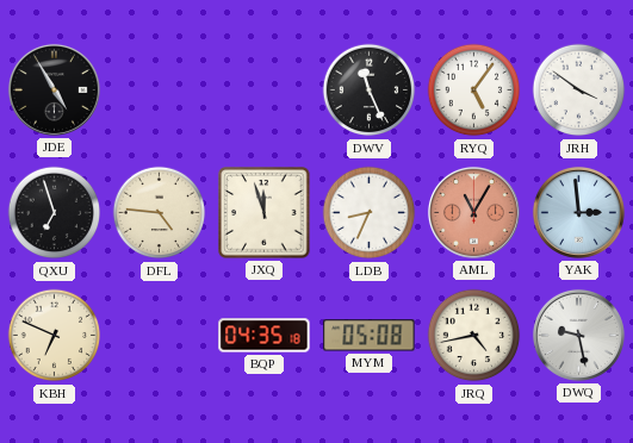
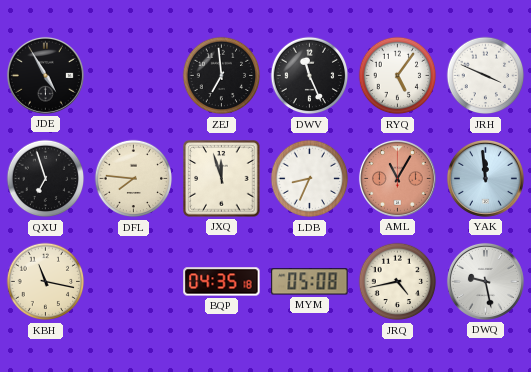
ZEJ: none -> 6:59 (222, 76)
JRH: 3:51 -> 3:49 (486, 76)
DFL: 4:46 -> 7:46 (134, 179)
YAK: 2:59 -> 11:59 (485, 178)
KBH: 6:49 -> 11:17 (46, 282)
